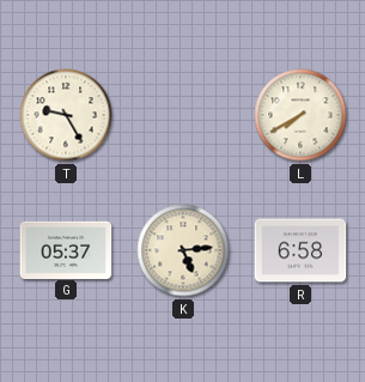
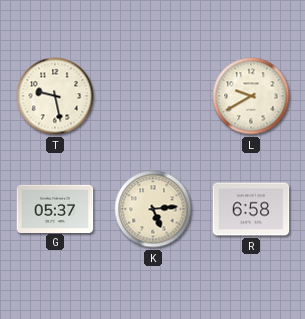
T: 9:25 -> 9:28 (55, 96)
L: 7:40 -> 9:40 (251, 96)
